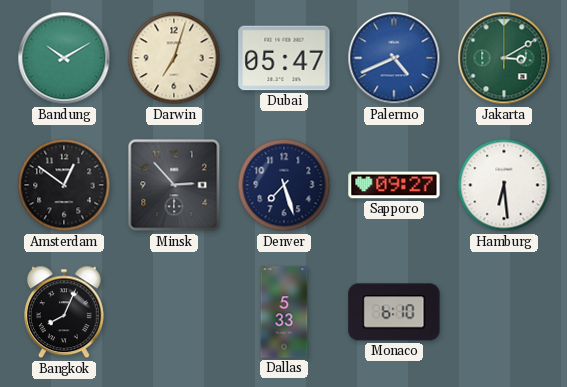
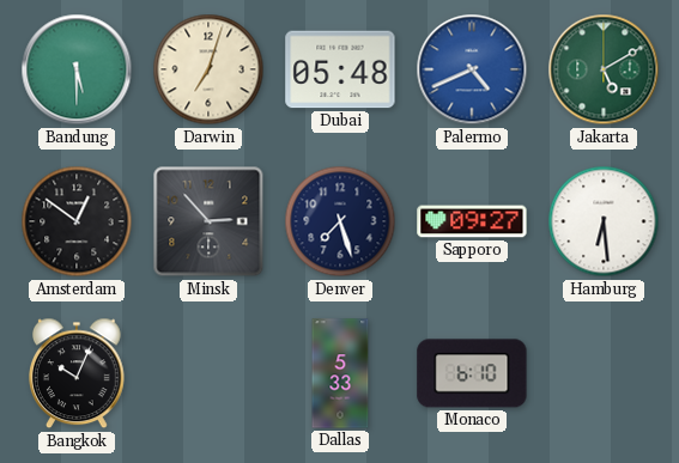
Bandung: 10:10 -> 5:30 (77, 69)
Dubai: 05:47 -> 05:48 (340, 69)
Jakarta: 3:10 -> 5:10 (604, 69)
Bangkok: 8:04 -> 10:04 (78, 373)
